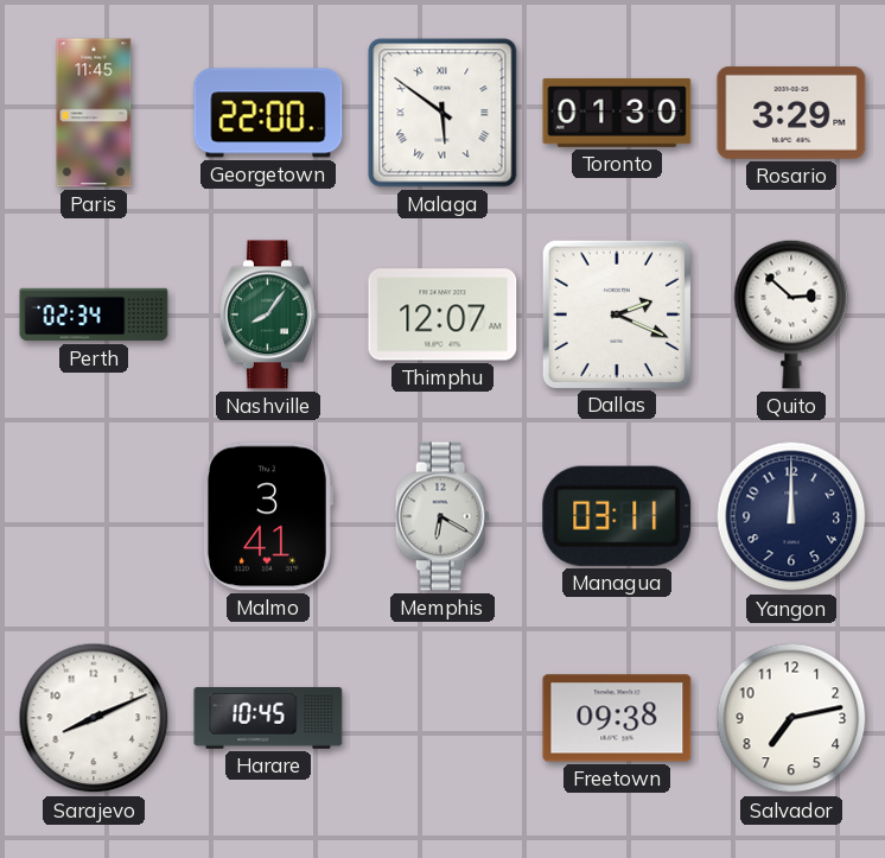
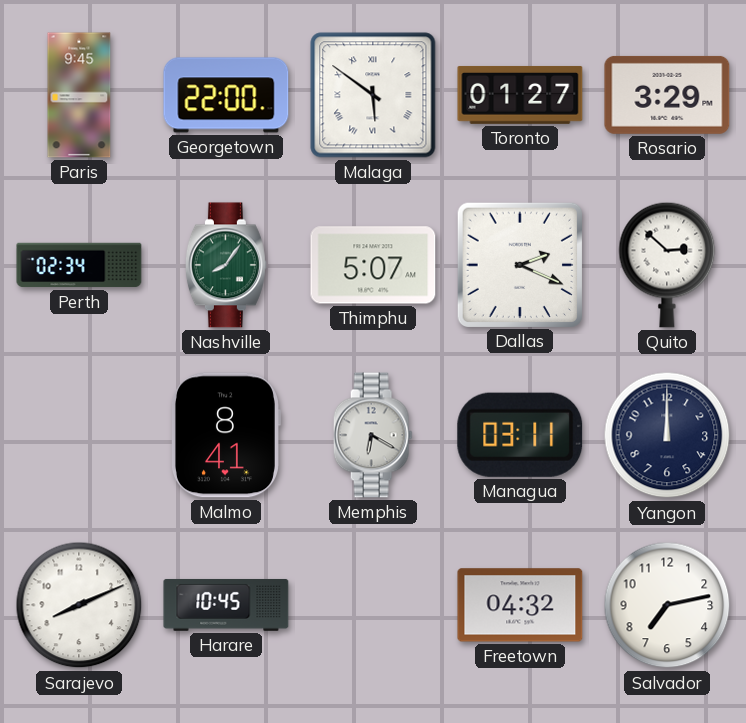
Paris: 11:45 -> 9:45 (79, 95)
Toronto: 01:30 -> 01:27 (520, 95)
Thimphu: 12:07 -> 5:07 (373, 265)
Malmo: 3:41 -> 8:41 (226, 435)
Freetown: 09:38 -> 04:32 (520, 605)
